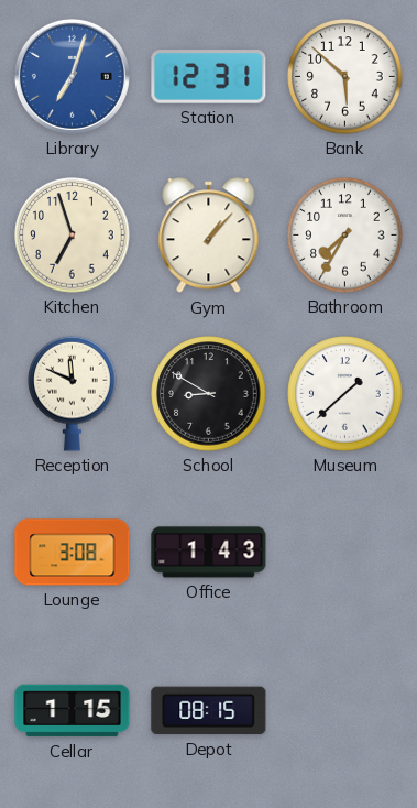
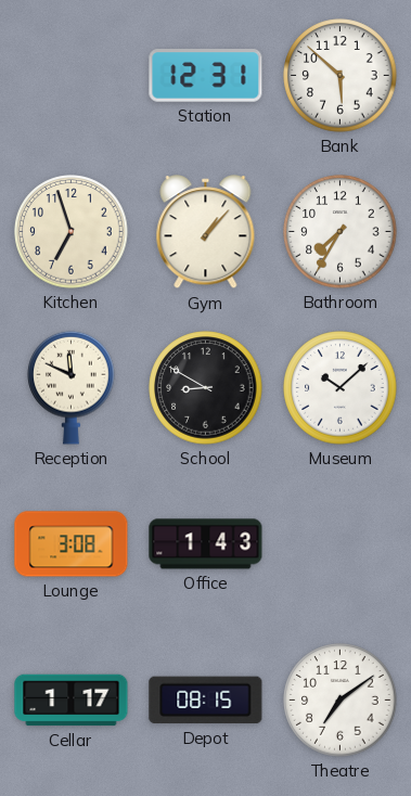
Library: 7:03 -> none (72, 76)
Museum: 1:38 -> 10:08 (341, 388)
Cellar: 1:15 -> 1:17 (72, 701)
Theatre: none -> 7:09 (341, 701)
